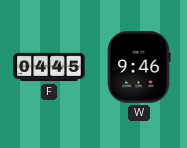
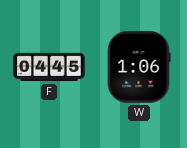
W: 9:46 -> 1:06 (139, 67)
